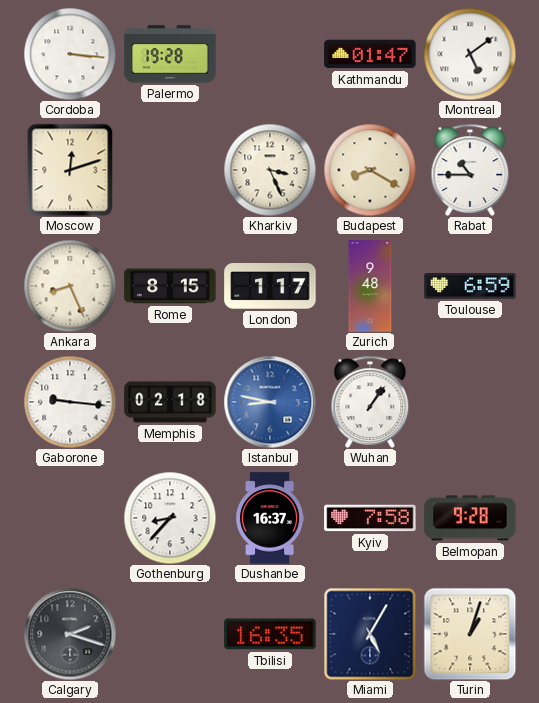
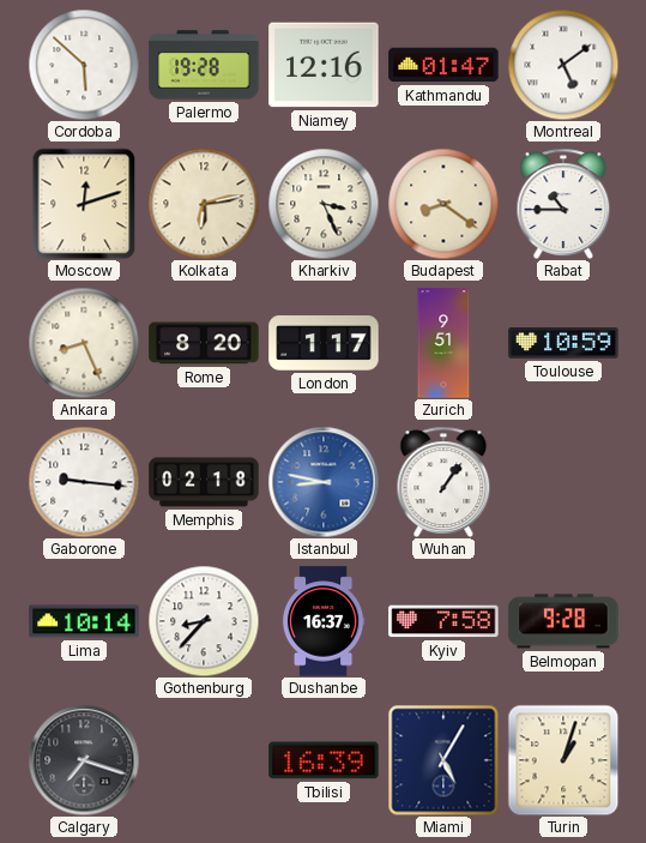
Cordoba: 3:16 -> 5:52 (84, 65)
Niamey: none -> 12:16 (324, 65)
Kolkata: none -> 6:13 (204, 204)
Budapest: 8:20 -> 8:21 (443, 204)
Rome: 8:15 -> 8:20 (204, 343)
Zurich: 9:48 -> 9:51 (443, 343)
Toulouse: 6:59 -> 10:59 (563, 343)
Lima: none -> 10:14 (84, 621)
Calgary: 2:18 -> 7:18 (84, 760)
Tbilisi: 16:35 -> 16:39 (324, 760)
